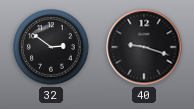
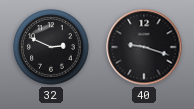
32: 2:51 -> 2:49 (51, 47)
